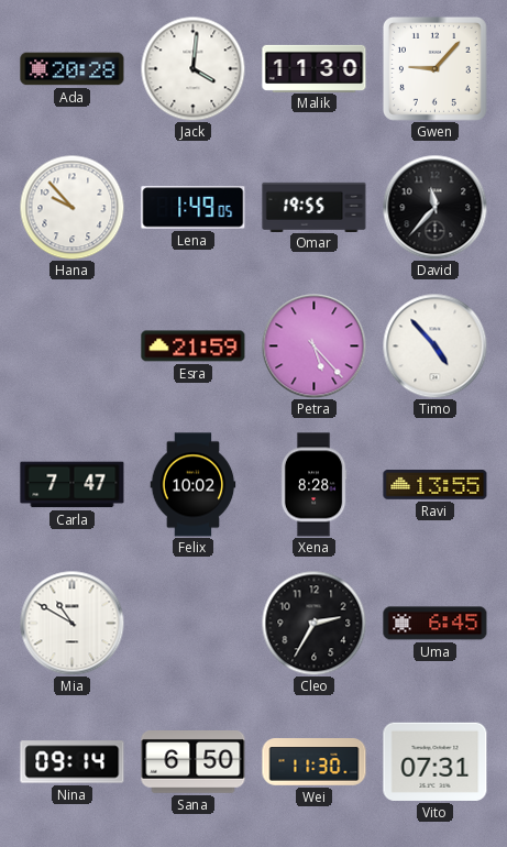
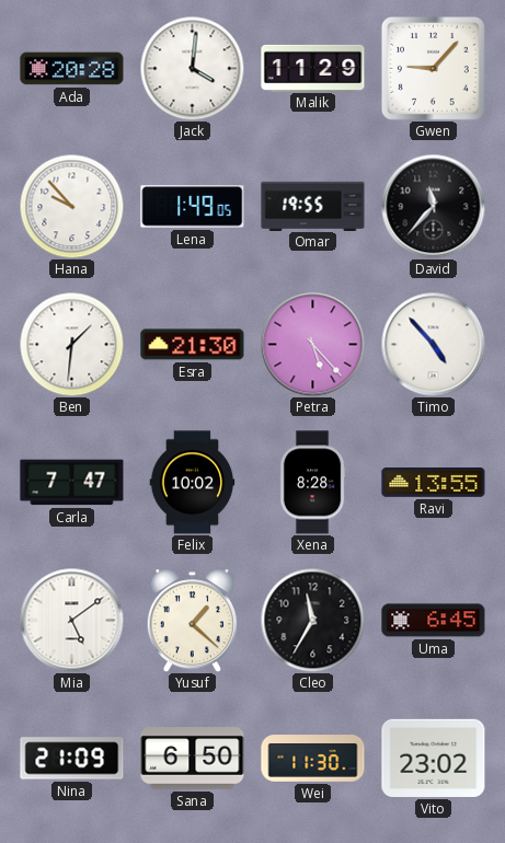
Malik: 11:30 -> 11:29 (313, 68)
Ben: none -> 1:31 (71, 344)
Esra: 21:59 -> 21:30 (193, 345)
Mia: 10:50 -> 5:09 (71, 620)
Yusuf: none -> 1:22 (192, 621)
Cleo: 2:35 -> 11:35 (312, 620)
Nina: 09:14 -> 21:09 (72, 759)
Vito: 07:31 -> 23:02 (434, 758)
